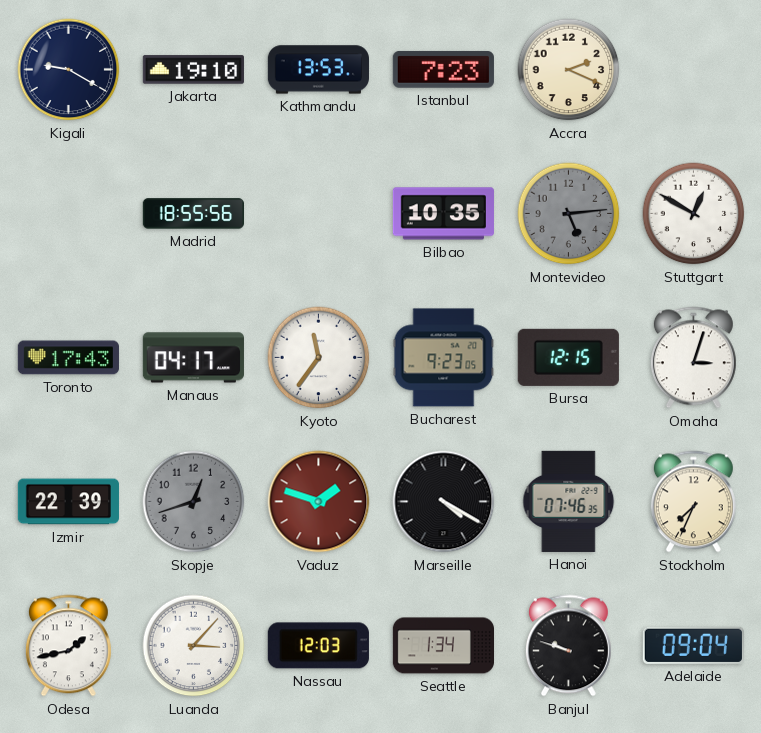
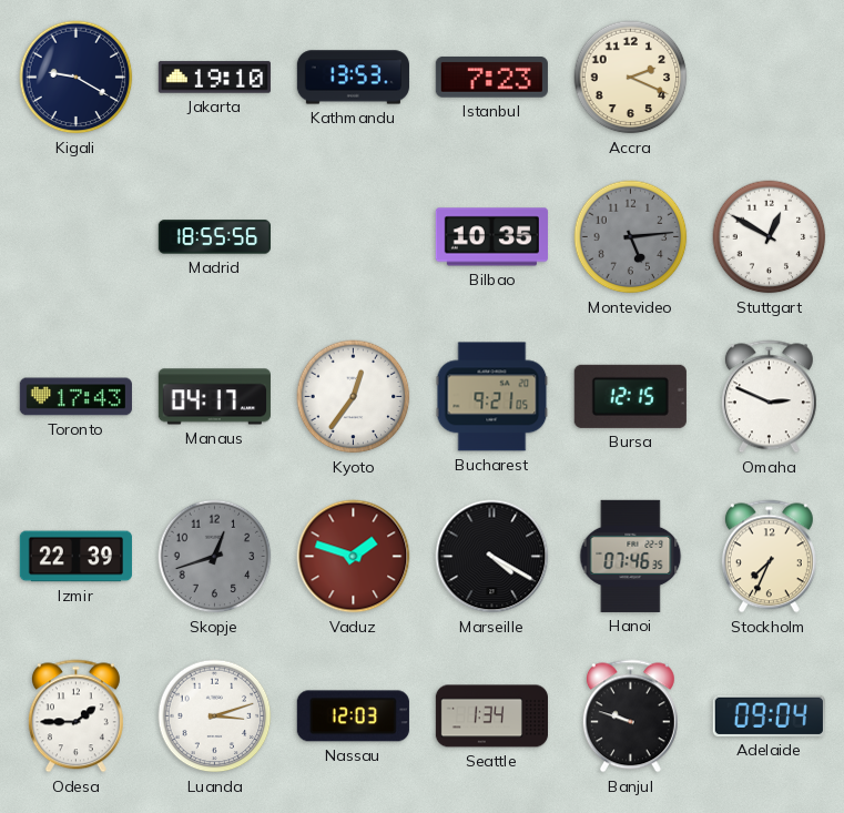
Kyoto: 11:36 -> 12:36 (354, 397)
Bucharest: 9:23 -> 9:21 (492, 397)
Omaha: 3:03 -> 2:49 (769, 397)
Odesa: 1:43 -> 1:45 (75, 717)
Luanda: 3:07 -> 3:12 (215, 717)
